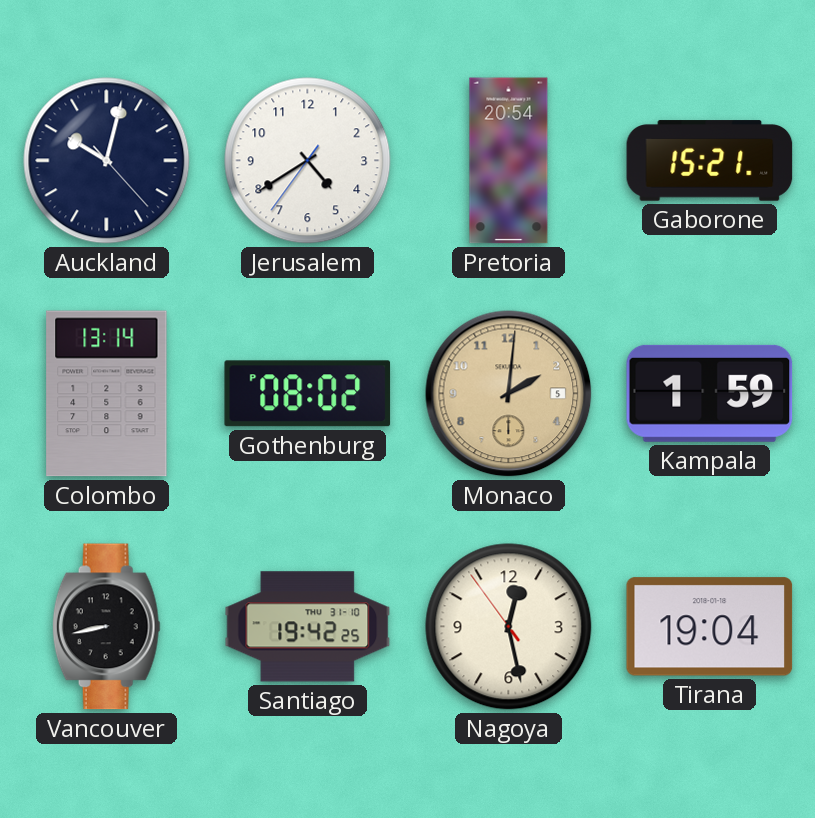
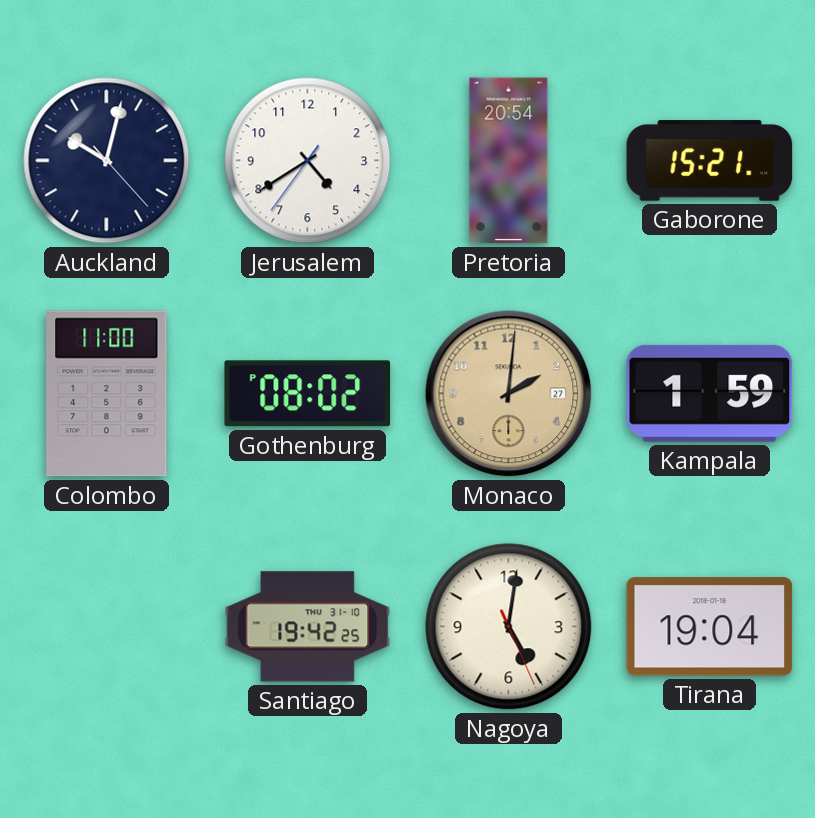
Colombo: 13:14 -> 11:00 (107, 394)
Monaco date: 5 -> 27 (509, 394)
Vancouver: 8:43 -> none (106, 627)
Nagoya: 12:27 -> 5:01 (509, 627)
